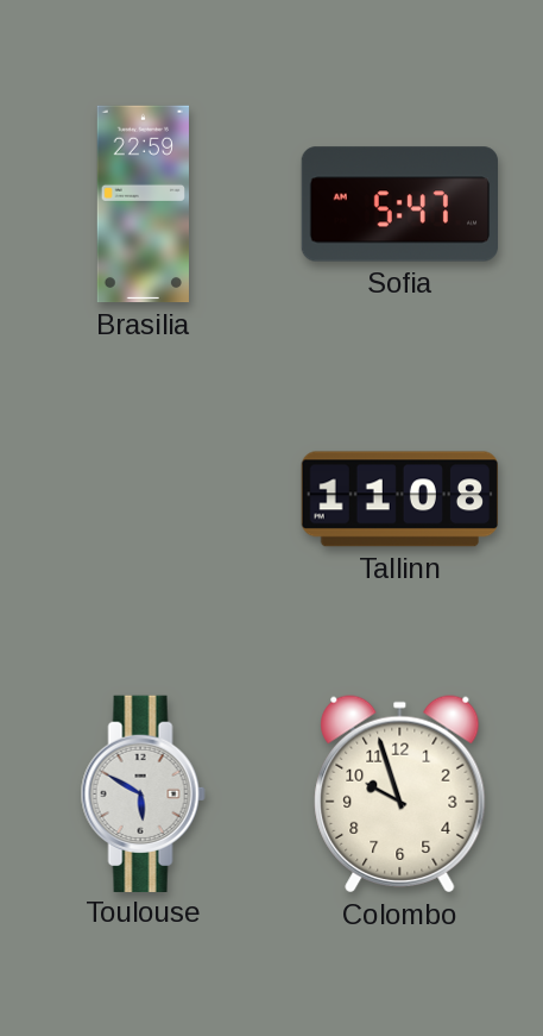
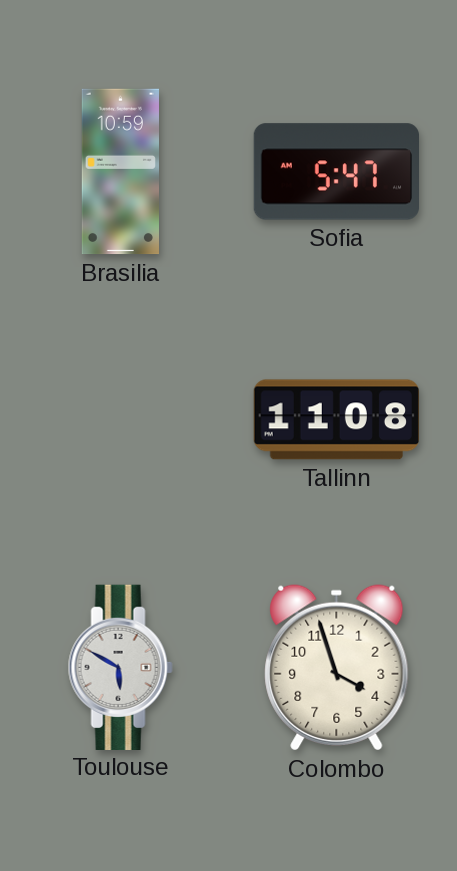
Brasilia: 22:59 -> 10:59 (120, 172)
Colombo: 9:57 -> 3:57 (337, 668)
